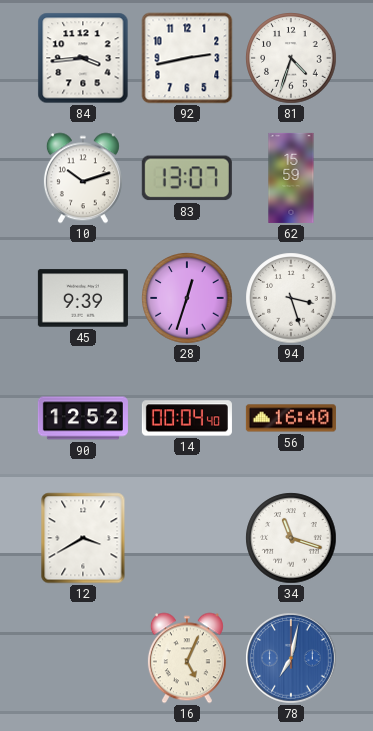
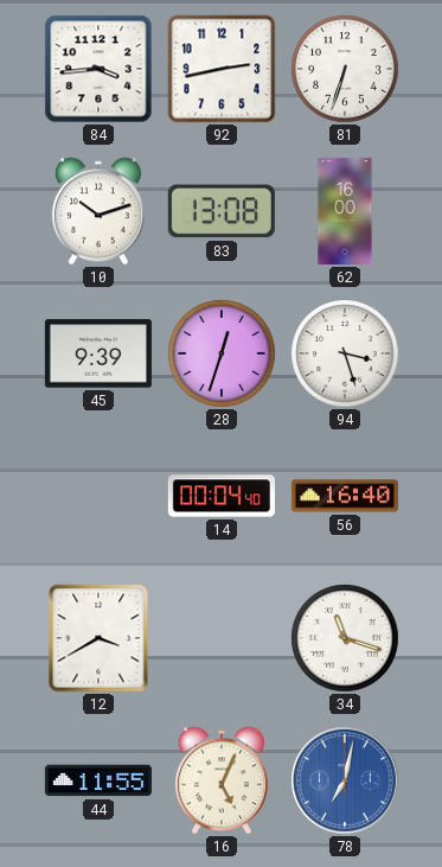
81: 4:33 -> 6:33 (345, 69)
83: 13:07 -> 13:08 (222, 211)
62: 15:59 -> 16:00 (345, 211)
90: 12:52 -> none (83, 418)
44: none -> 11:55 (98, 780)
